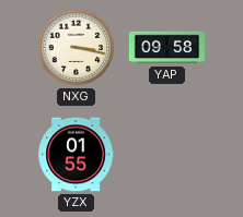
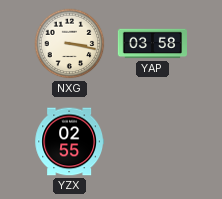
YAP: 09:58 -> 03:58 (152, 44)
YZX: 01:55 -> 02:55 (69, 142)
